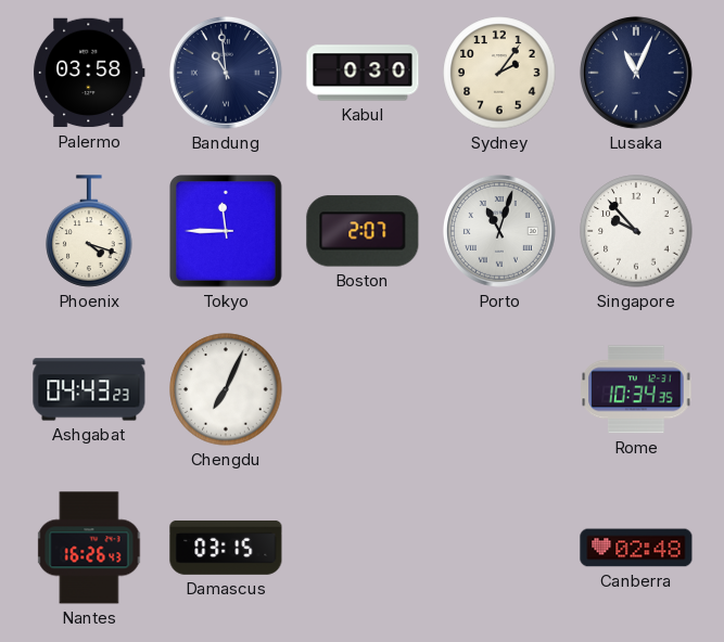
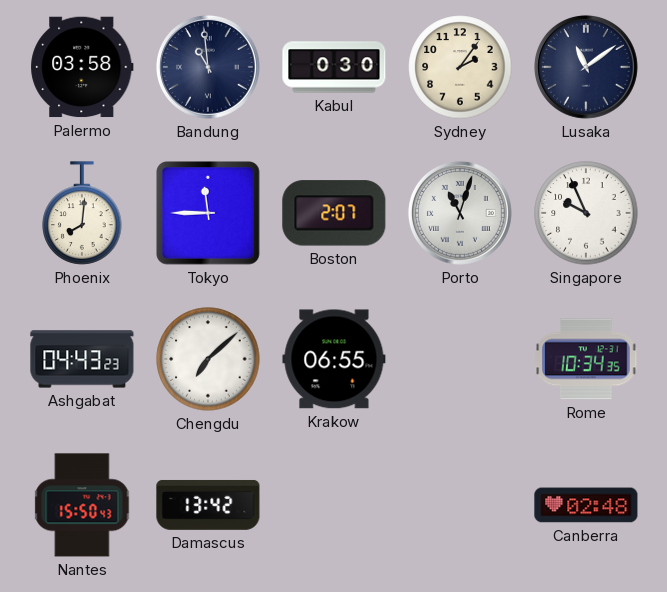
Lusaka: 11:04 -> 11:09 (586, 67)
Phoenix: 4:18 -> 8:01 (82, 213)
Singapore: 9:53 -> 9:56 (586, 213)
Chengdu: 7:04 -> 7:08 (208, 359)
Krakow: none -> 06:55 (334, 359)
Nantes: 16:26 -> 15:50 (82, 505)
Damascus: 03:15 -> 13:42 (208, 505)
